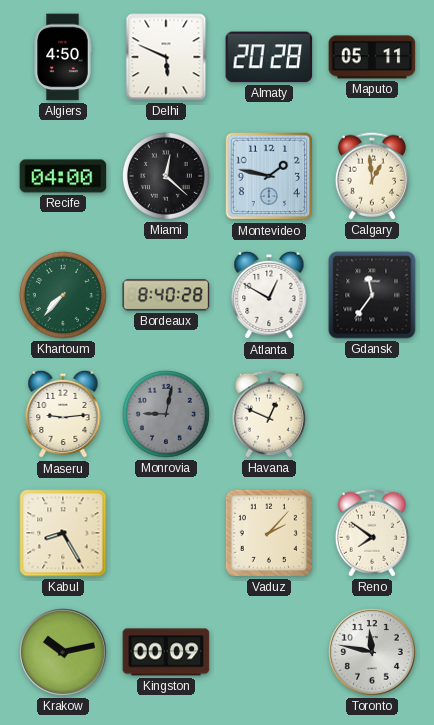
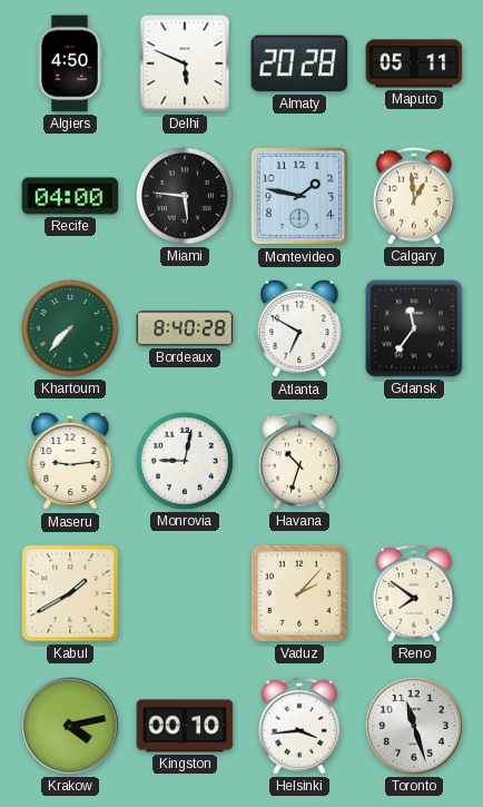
Miami: 12:22 -> 5:46 (185, 196)
Atlanta: 12:50 -> 6:50 (299, 328)
Monrovia dial: grey -> white (185, 461)
Havana: 12:49 -> 10:33 (299, 461)
Kabul: 8:25 -> 1:40 (70, 593)
Krakow: 10:13 -> 4:13 (71, 727)
Kingston: 00:09 -> 00:10 (185, 726)
Helsinki: none -> 3:44 (299, 726)
Toronto: 11:47 -> 11:27 (415, 727)
